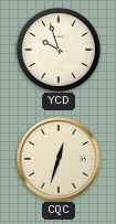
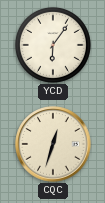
YCD: 9:57 -> 6:06 (53, 45)
